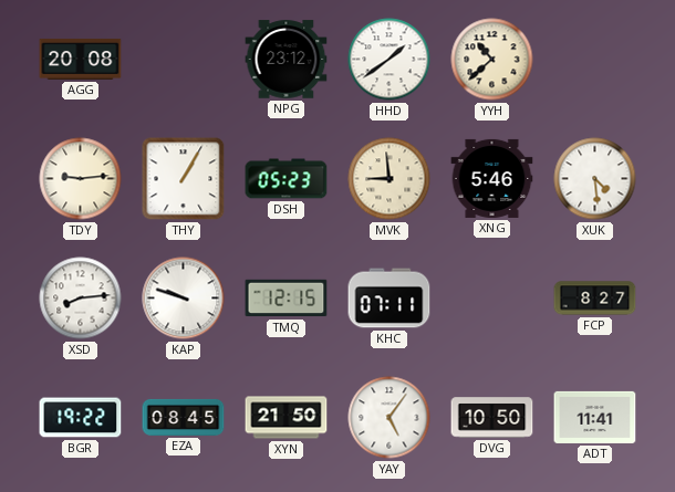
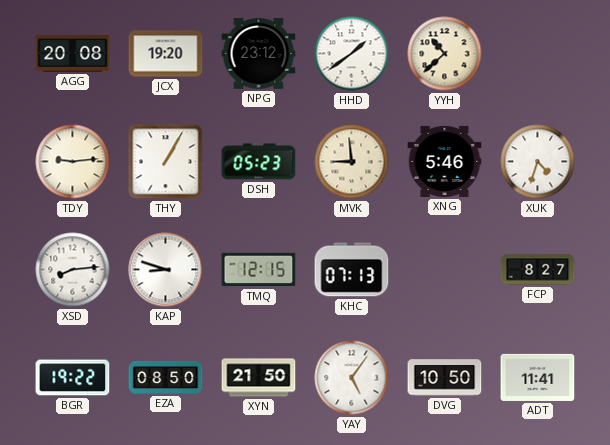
JCX: none -> 19:20 (166, 54)
XUK: 4:29 -> 4:33 (538, 162)
KAP: 9:48 -> 8:48 (166, 270)
KHC: 07:11 -> 07:13 (352, 270)
EZA: 08:45 -> 08:50 (166, 377)
